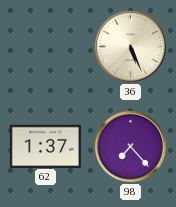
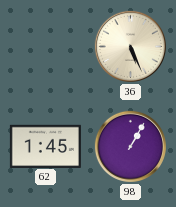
62: 1:37 -> 1:45 (45, 146)
98: 7:23 -> 1:05 (130, 146)
